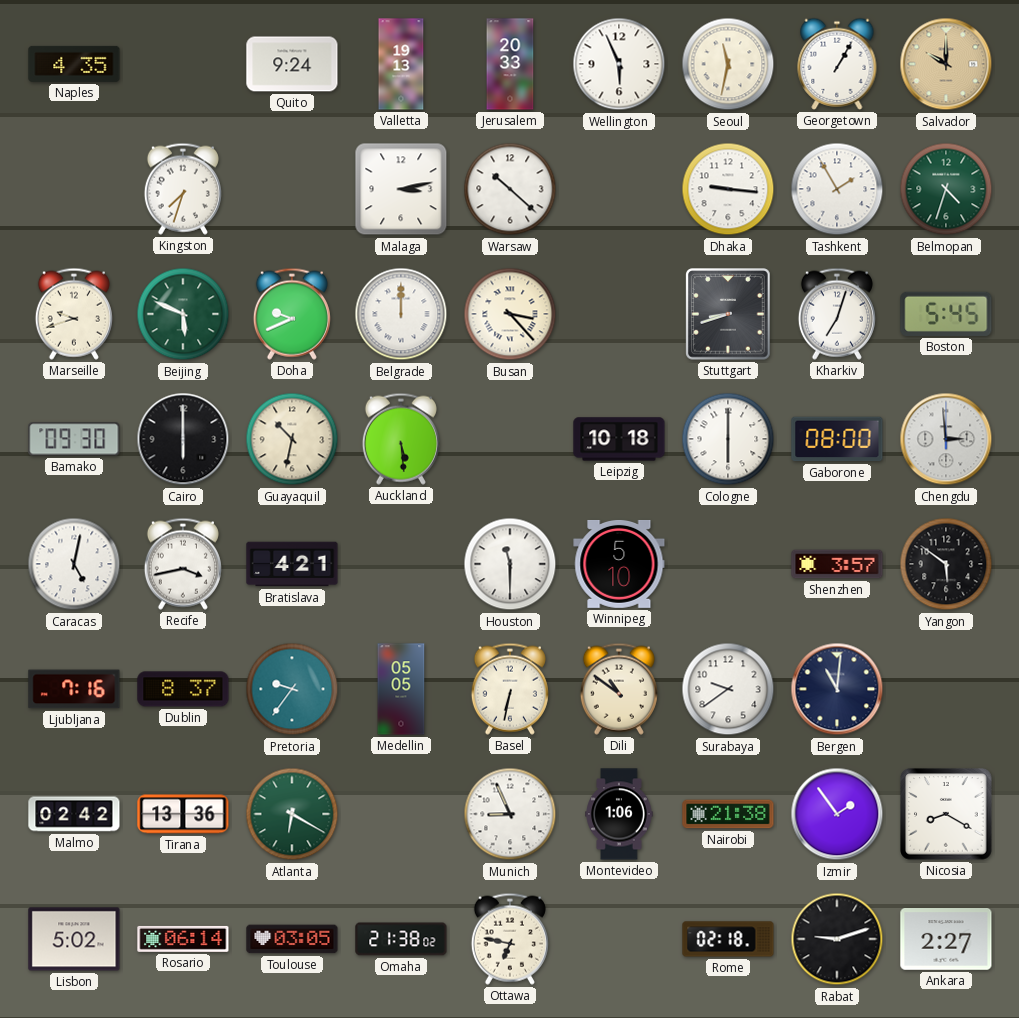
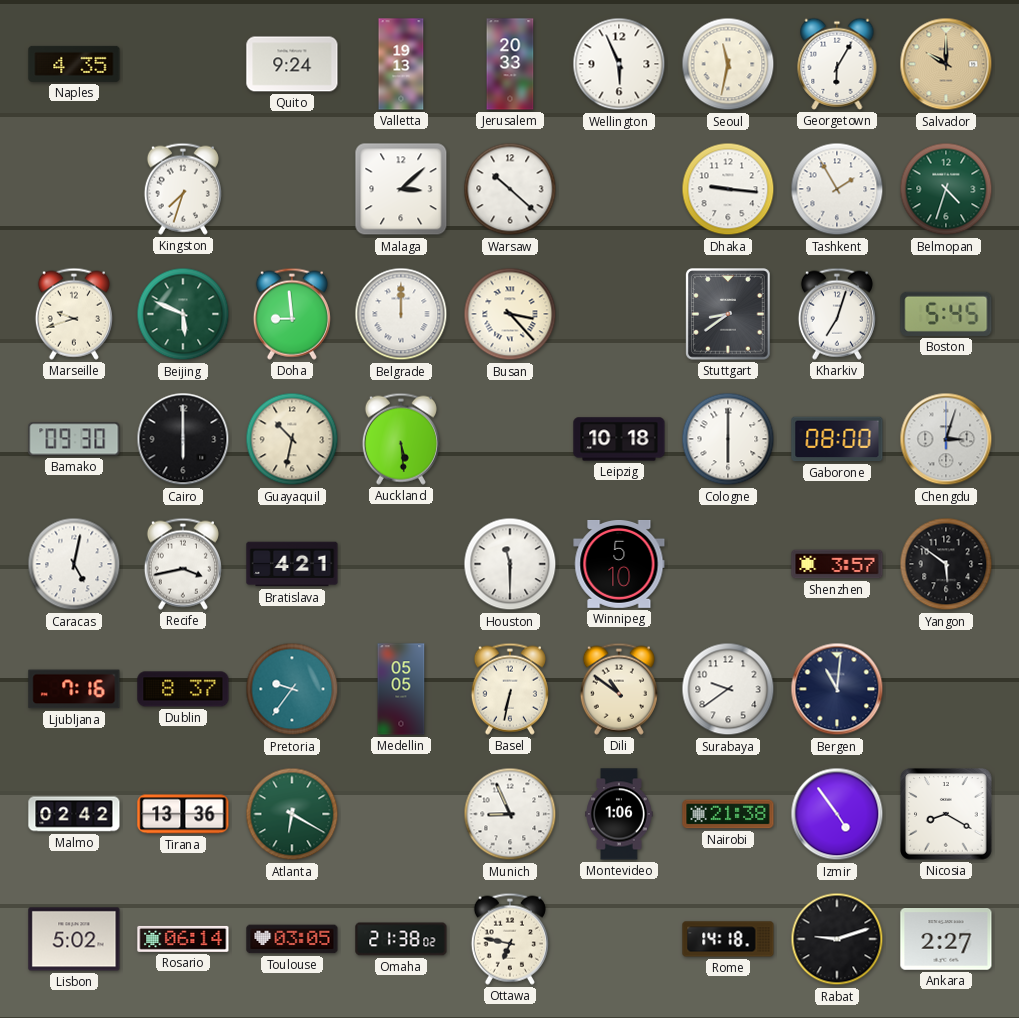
Georgetown: 1:05 -> 6:05 (837, 64)
Malaga: 3:13 -> 3:08 (401, 189)
Doha: 9:41 -> 8:59 (292, 314)
Stuttgart: 8:42 -> 8:39 (728, 314)
Chengdu: 2:59 -> 3:03 (946, 439)
Izmir: 1:54 -> 4:54 (837, 814)
Rome: 02:18 -> 14:18 (728, 939)
